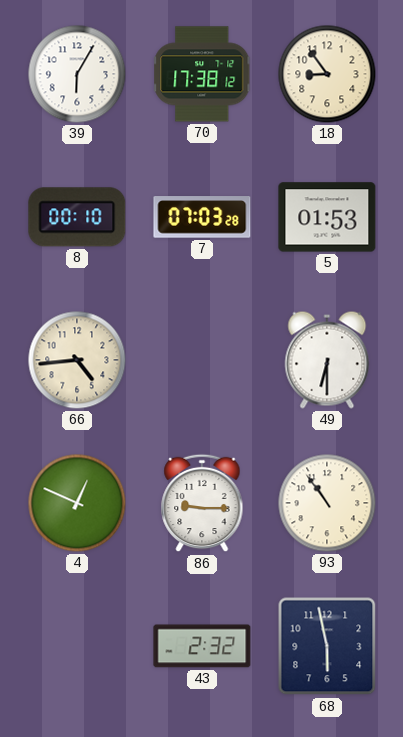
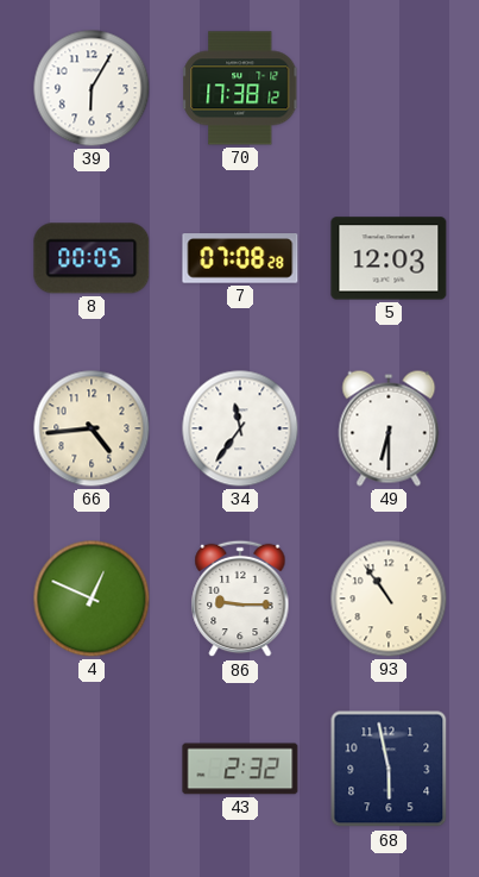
18: 8:54 -> none (327, 74)
8: 00:10 -> 00:05 (92, 258)
7: 07:03 -> 07:08 (240, 258)
5: 01:53 -> 12:03 (389, 258)
34: none -> 11:36 (240, 428)
